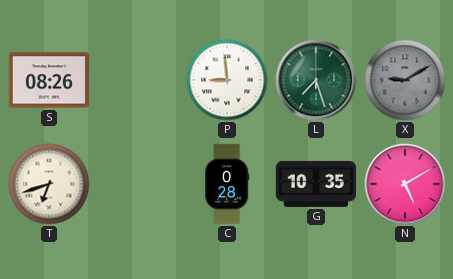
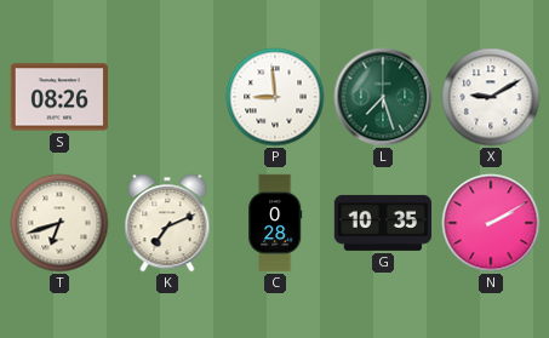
X dial: grey -> white (491, 97)
K: none -> 7:11 (167, 223)
N: 5:10 -> 2:10 (491, 223)
